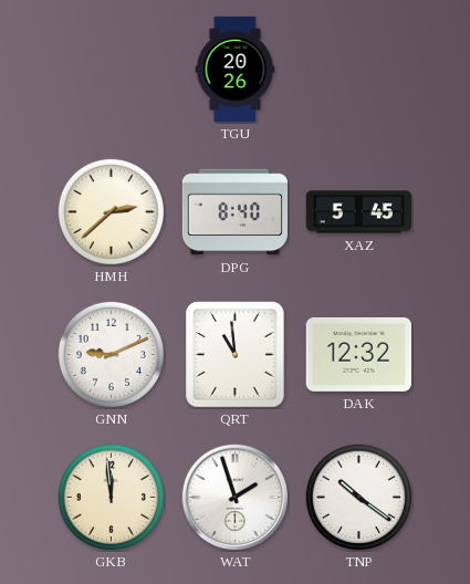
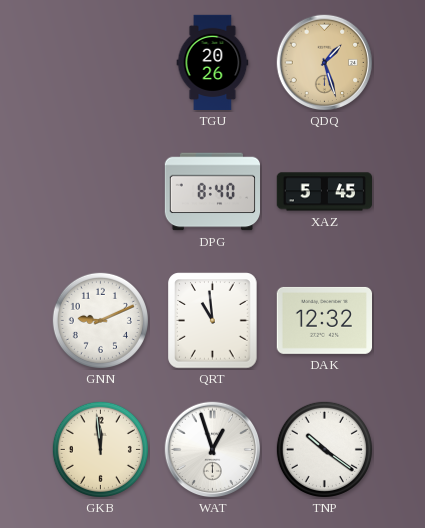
QDQ: none -> 1:27 (325, 63)
HMH: 2:38 -> none (111, 211)
WAT: 1:57 -> 12:57 (213, 450)
